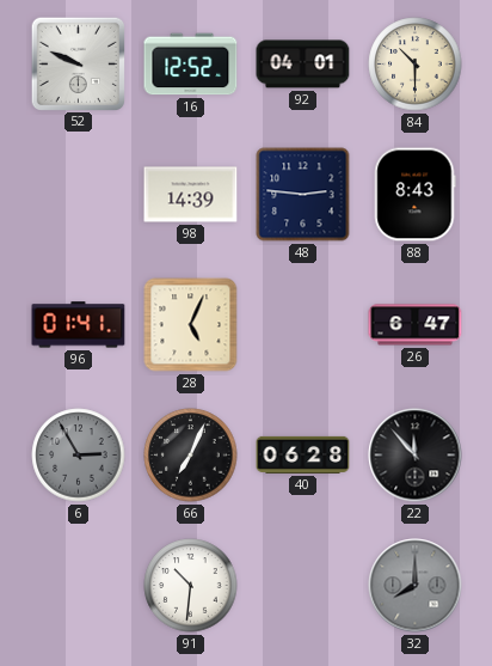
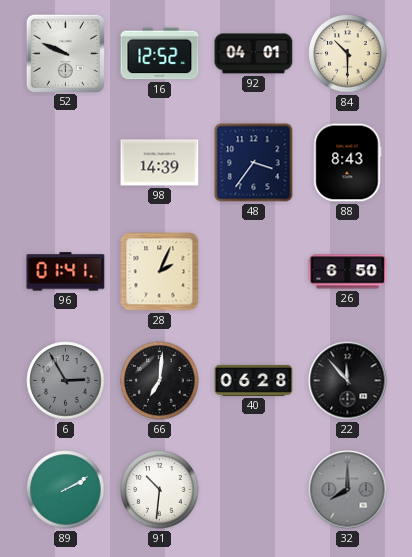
48: 2:46 -> 3:36 (254, 163)
28: 5:04 -> 2:04 (160, 272)
26: 6:47 -> 6:50 (348, 272)
66: 7:04 -> 7:01 (160, 381)
89: none -> 2:10 (66, 490)
